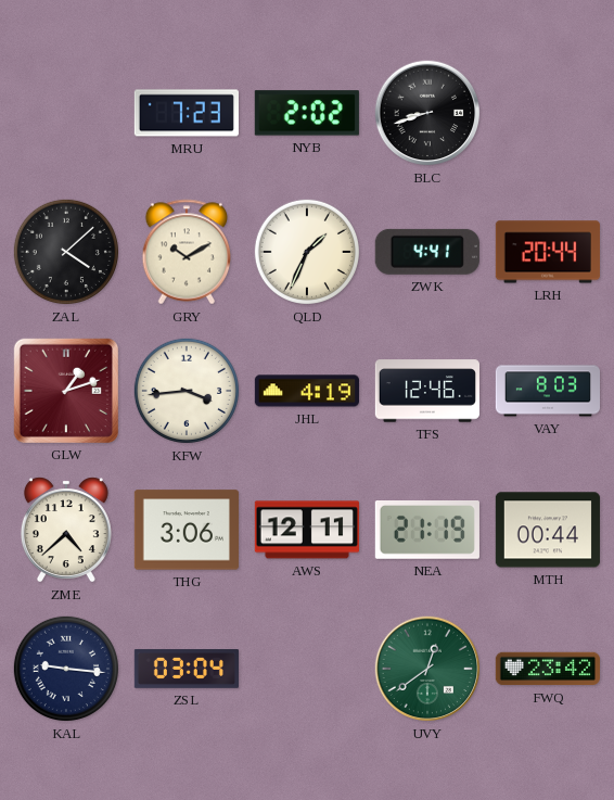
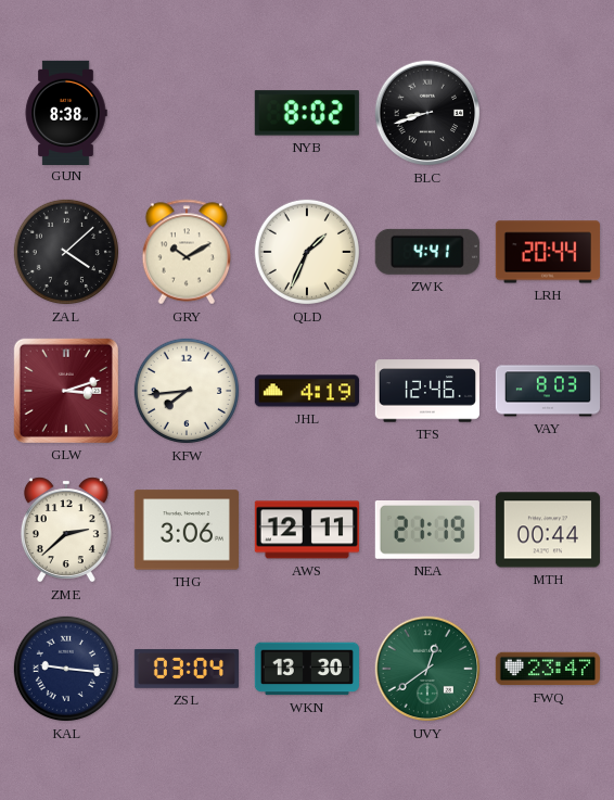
GUN: none -> 8:38 (66, 112)
MRU: 7:23 -> none (187, 113)
NYB: 2:02 -> 8:02 (307, 113)
GLW: 1:12 -> 3:12 (66, 391)
KFW: 3:44 -> 7:44 (187, 391)
ZME: 4:38 -> 2:38 (66, 530)
WKN: none -> 13:30 (307, 669)
FWQ: 23:42 -> 23:47 (548, 669)
